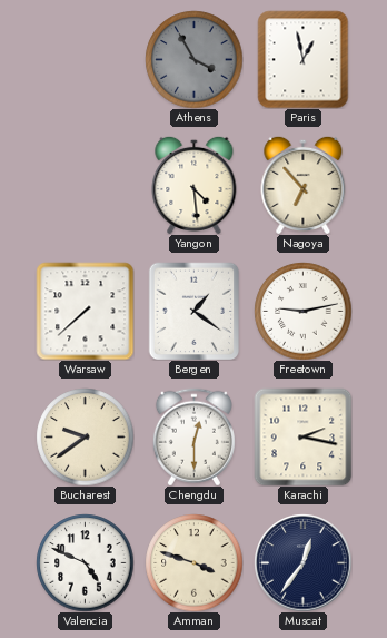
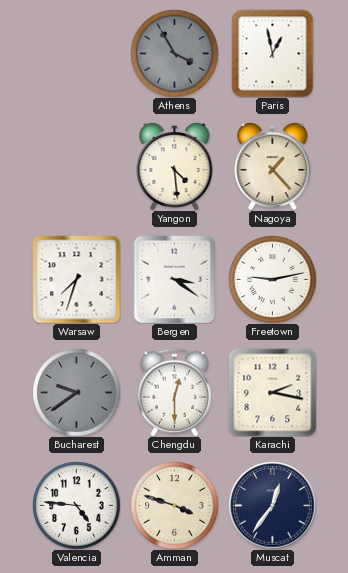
Nagoya: 6:53 -> 1:23 (273, 166)
Warsaw: 7:38 -> 7:33 (76, 279)
Bergen: 1:21 -> 3:21 (175, 279)
Bucharest dial: cream -> grey (76, 392)
Valencia: 4:49 -> 4:46 (76, 505)
